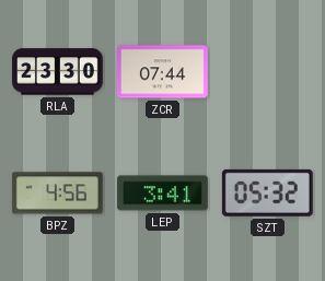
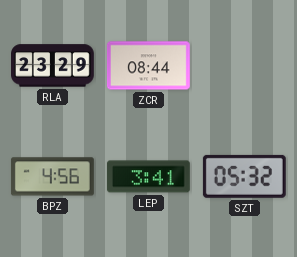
RLA: 23:30 -> 23:29 (53, 66)
ZCR: 07:44 -> 08:44 (148, 66)
